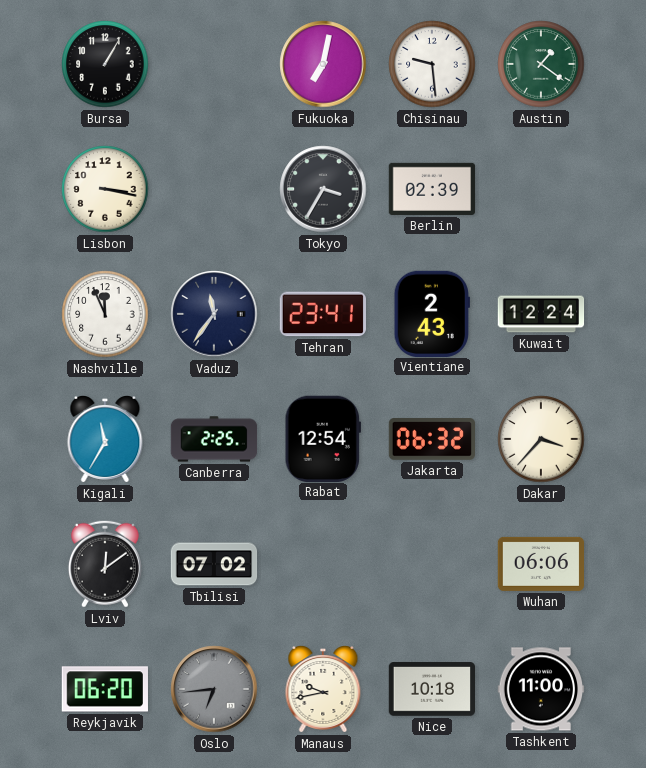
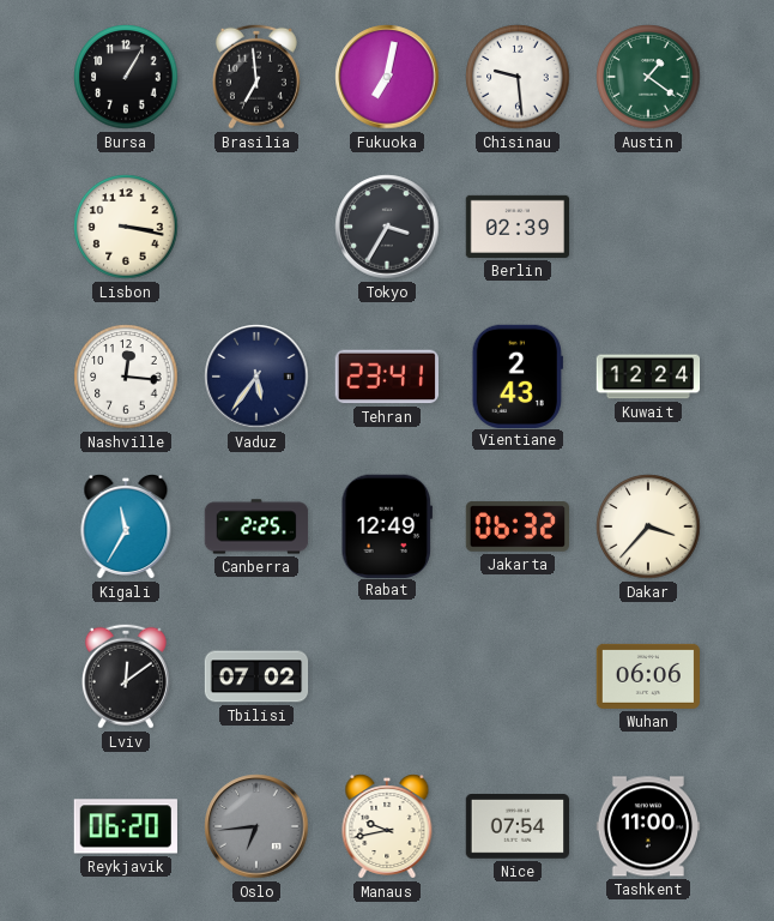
Brasilia: none -> 6:59 (256, 77)
Nashville: 11:56 -> 12:16 (126, 377)
Vaduz: 11:36 -> 5:36 (256, 377)
Rabat: 12:54 -> 12:49 (386, 525)
Nice: 10:18 -> 07:54 (516, 827)
